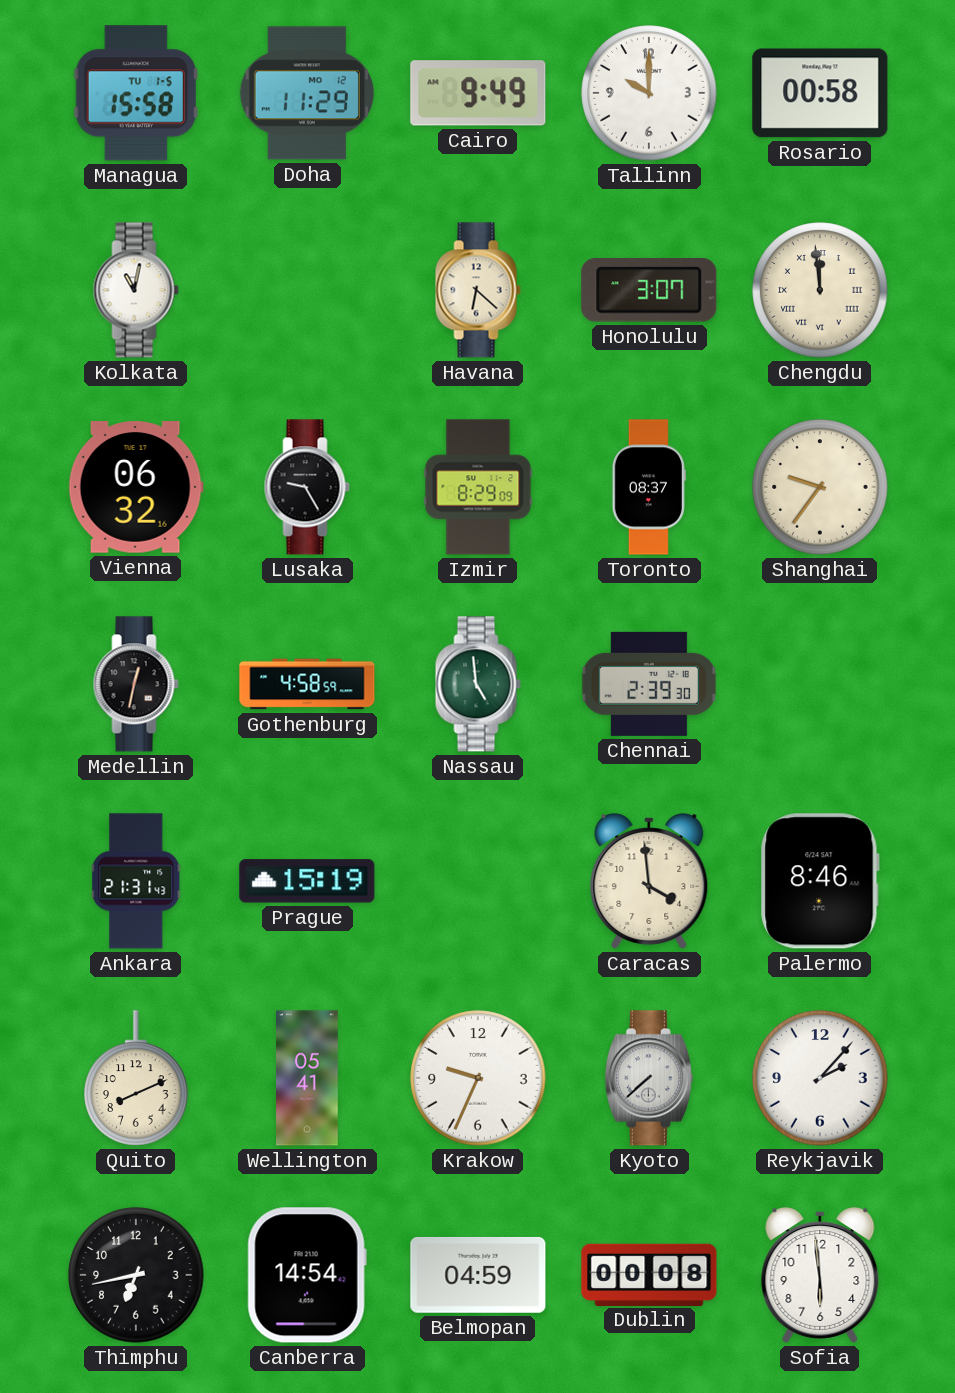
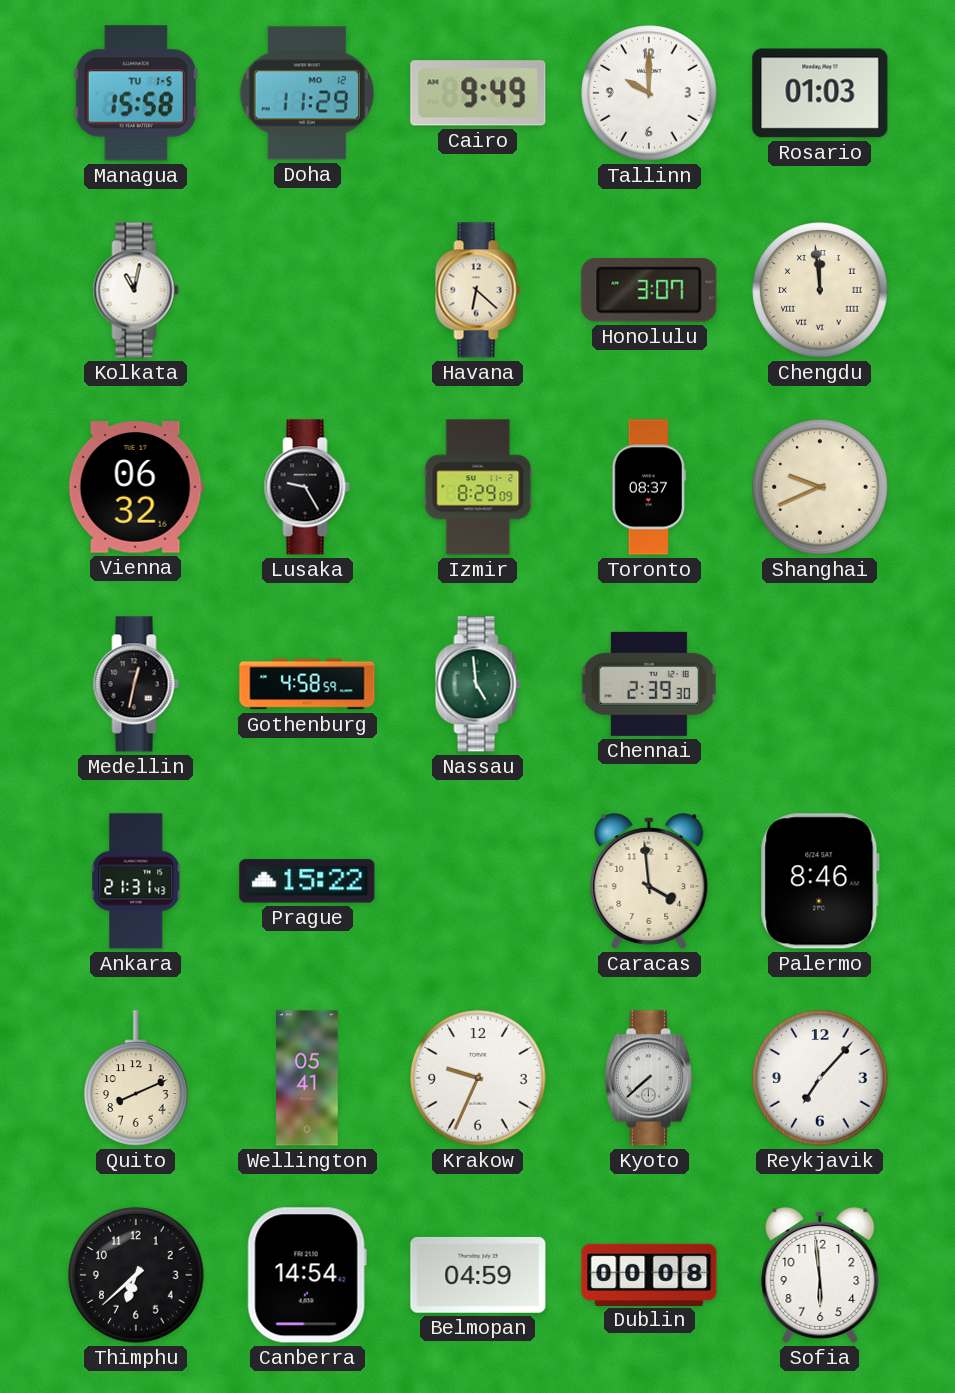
Rosario: 00:58 -> 01:03 (820, 93)
Shanghai: 9:36 -> 9:41 (820, 487)
Prague: 15:19 -> 15:22 (307, 881)
Reykjavik: 2:07 -> 7:07 (820, 1078)
Thimphu: 6:43 -> 6:38 (136, 1275)
